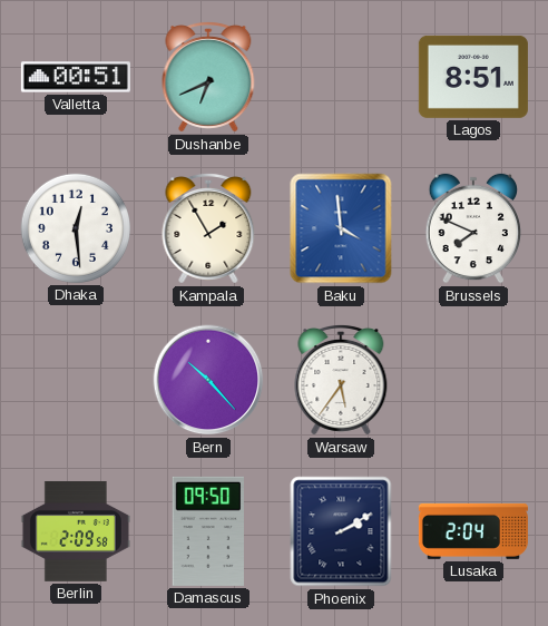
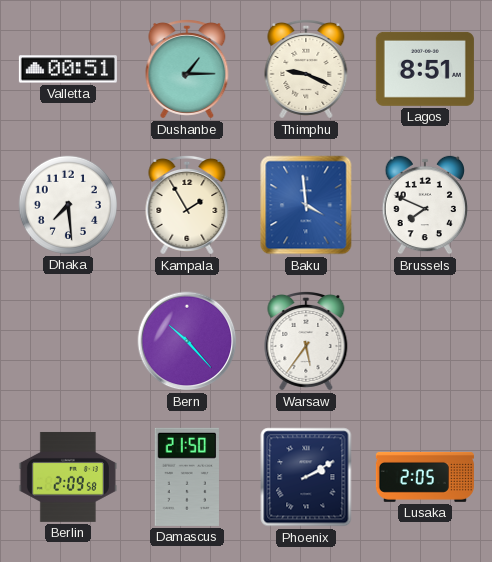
Dushanbe: 6:41 -> 1:15 (187, 69)
Thimphu: none -> 9:19 (306, 69)
Dhaka: 12:29 -> 7:29 (68, 205)
Damascus: 09:50 -> 21:50 (187, 477)
Lusaka: 2:04 -> 2:05 (425, 477)
